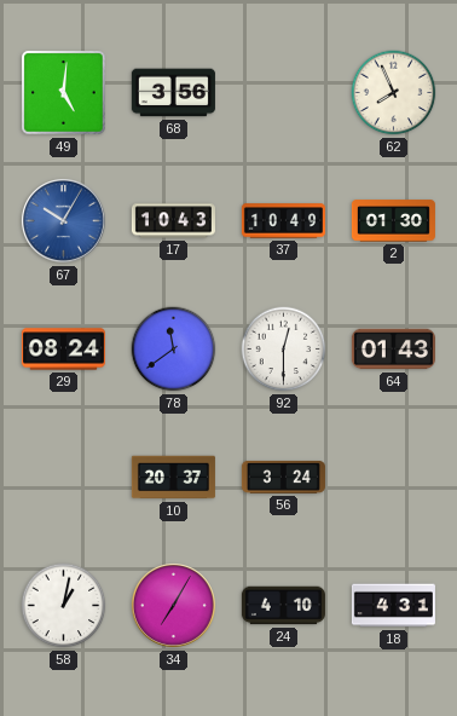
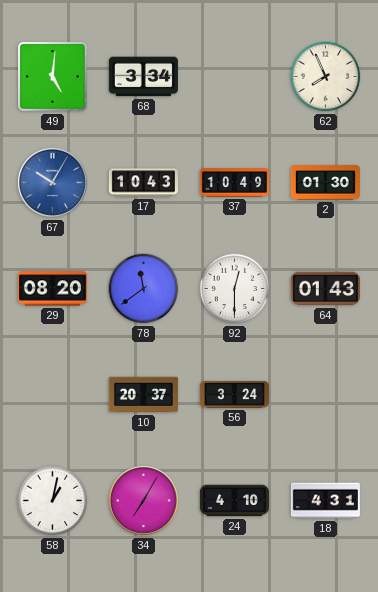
68: 3:56 -> 3:34 (143, 77)
29: 08:24 -> 08:20 (52, 289)
